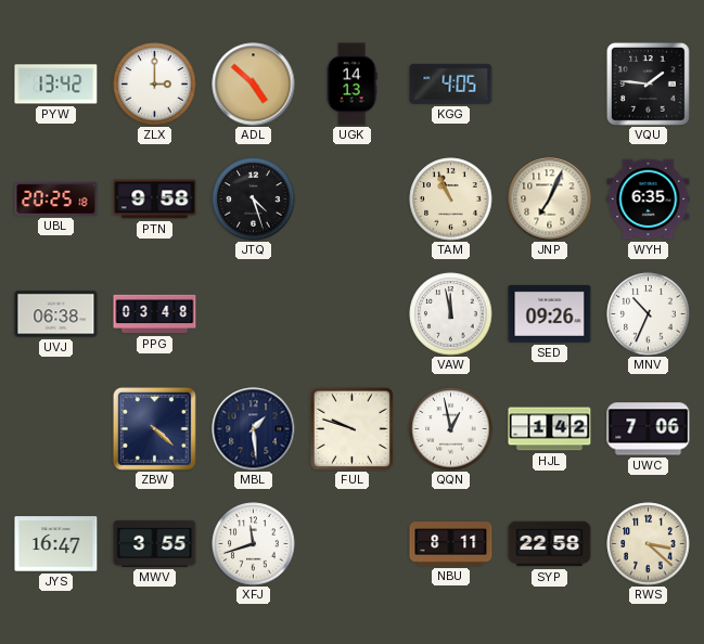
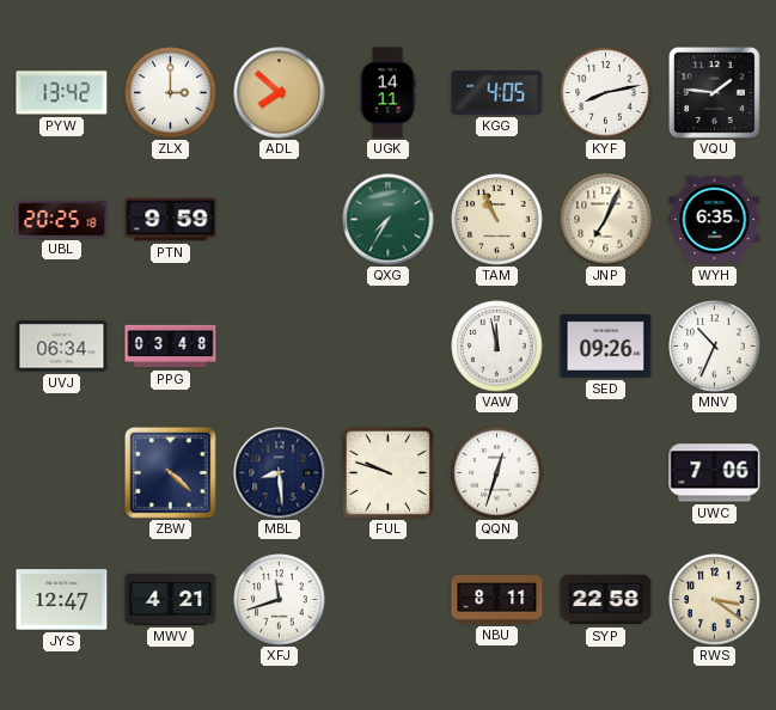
ADL: 4:52 -> 7:52 (280, 93)
UGK: 14:13 -> 14:11 (387, 93)
KYF: none -> 8:13 (606, 93)
PTN: 9:58 -> 9:59 (171, 220)
JTQ: 4:27 -> none (254, 199)
QXG: none -> 7:35 (389, 220)
UVJ: 06:38 -> 06:34 (62, 347)
MBL: 1:29 -> 8:29 (280, 473)
QQN: 12:58 -> 12:33 (497, 473)
HJL: 1:42 -> none (550, 429)
JYS: 16:47 -> 12:47 (62, 600)
MWV: 3:55 -> 4:21 (171, 599)
RWS: 3:22 -> 3:21 (715, 600)
